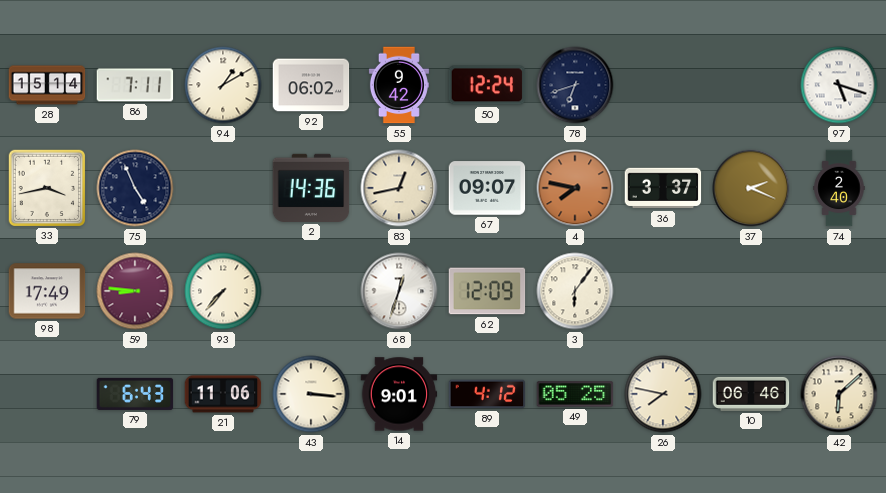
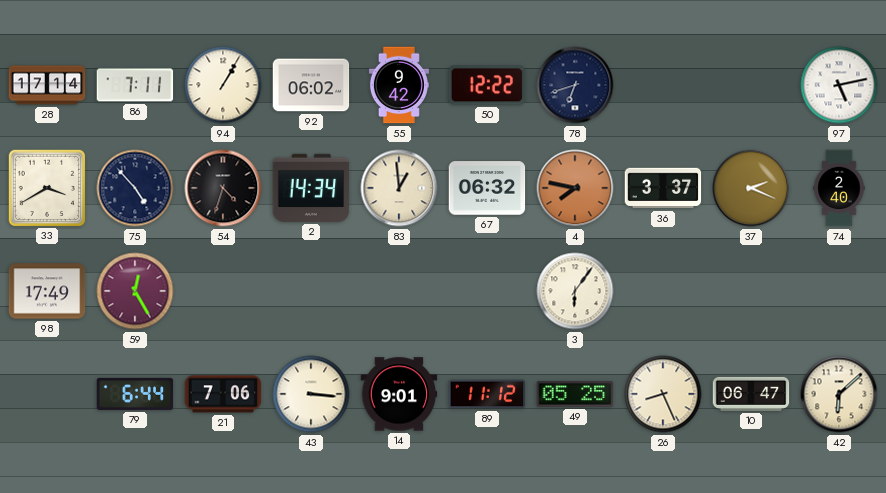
28: 15:14 -> 17:14 (47, 85)
94: 1:10 -> 1:05 (223, 85)
50: 12:24 -> 12:22 (487, 85)
97: 5:18 -> 5:13 (839, 85)
33: 3:43 -> 3:40 (47, 187)
75: 4:56 -> 4:53 (135, 188)
54: none -> 4:33 (223, 188)
2: 14:36 -> 14:34 (311, 188)
83: 12:43 -> 12:59 (399, 188)
67: 09:07 -> 06:32 (487, 188)
59: 8:46 -> 12:25 (135, 291)
93: 7:37 -> none (223, 291)
68: 12:33 -> none (399, 291)
62: 12:09 -> none (487, 291)
79: 6:43 -> 6:44 (135, 394)
21: 11:06 -> 7:06 (223, 394)
89: 4:12 -> 11:12 (487, 394)
26: 7:47 -> 8:26 (663, 394)
10: 06:46 -> 06:47 (751, 394)
